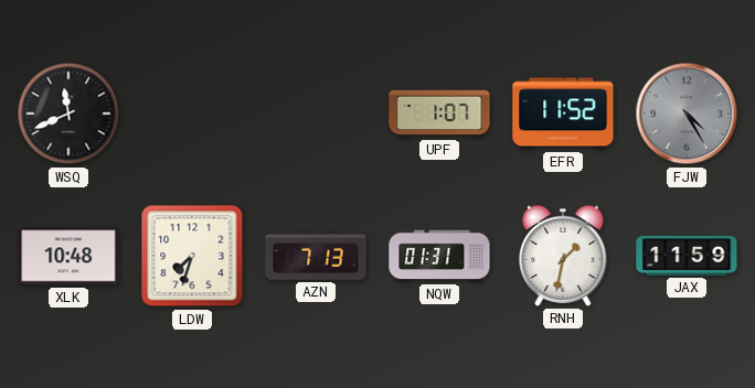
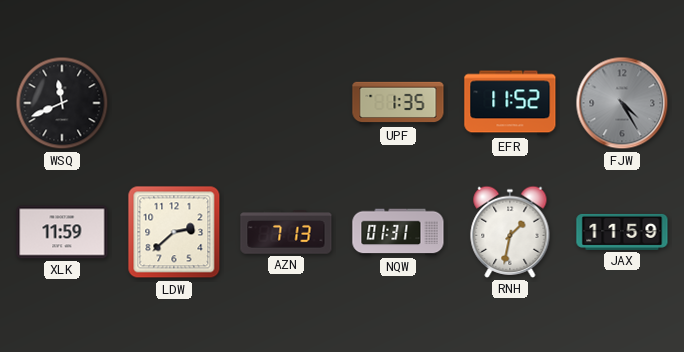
UPF: 1:07 -> 1:35 (398, 103)
XLK: 10:48 -> 11:59 (62, 232)
LDW: 7:33 -> 2:38 (174, 232)
